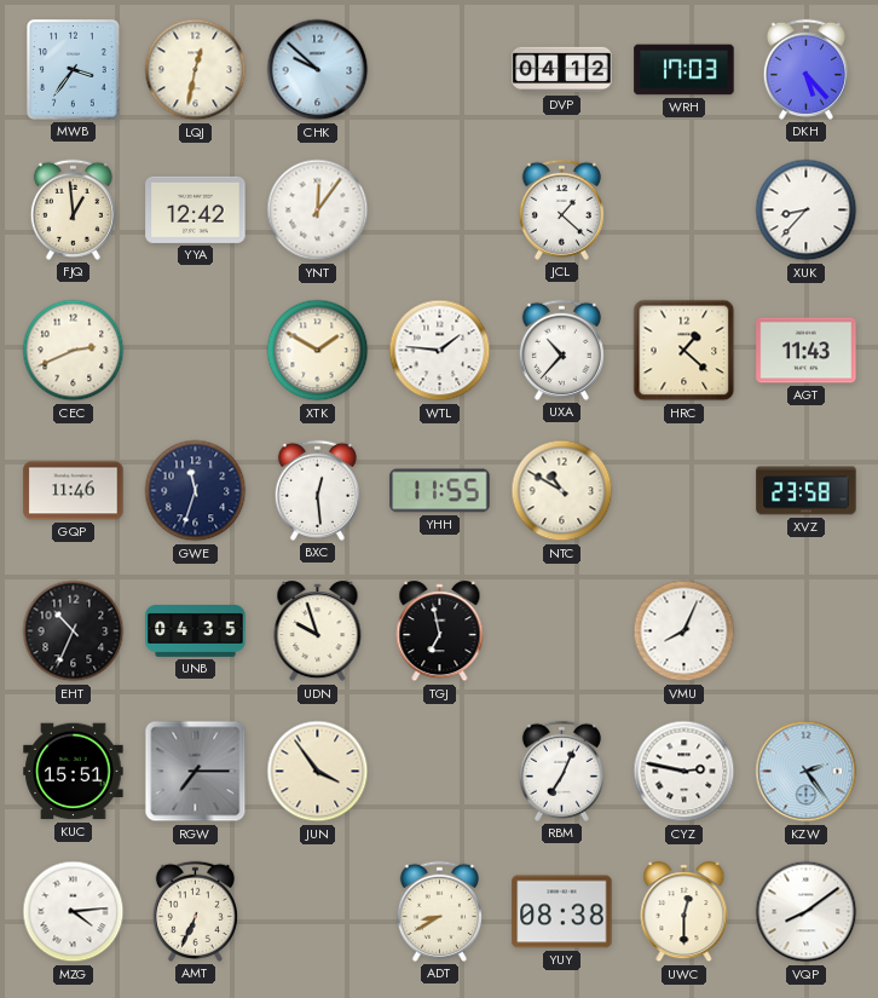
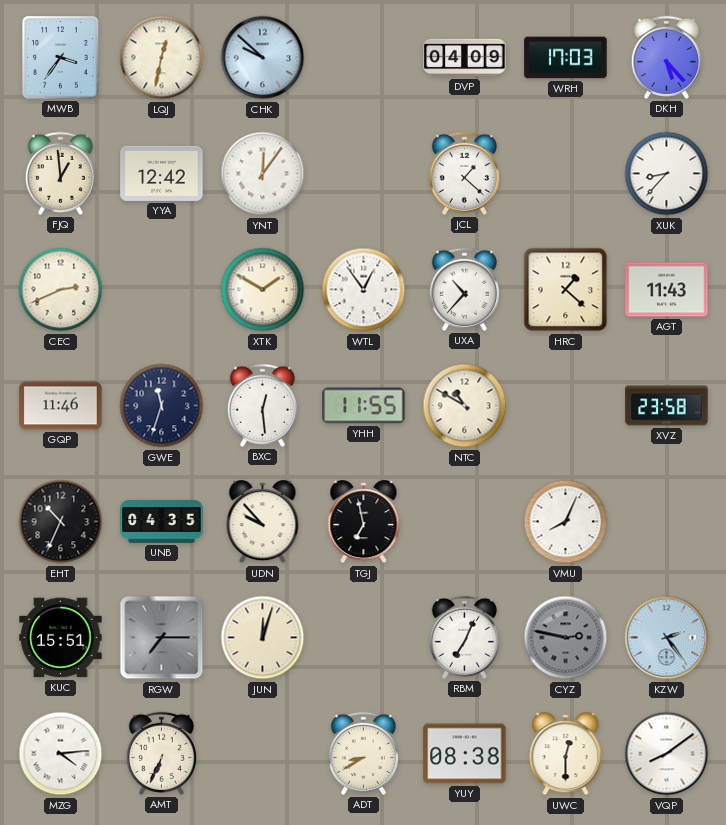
DVP: 04:12 -> 04:09 (465, 58)
WTL: 1:46 -> 12:54 (364, 290)
UDN: 9:57 -> 9:53 (263, 522)
JUN: 3:54 -> 12:03 (263, 638)
CYZ dial: white -> grey (566, 638)
